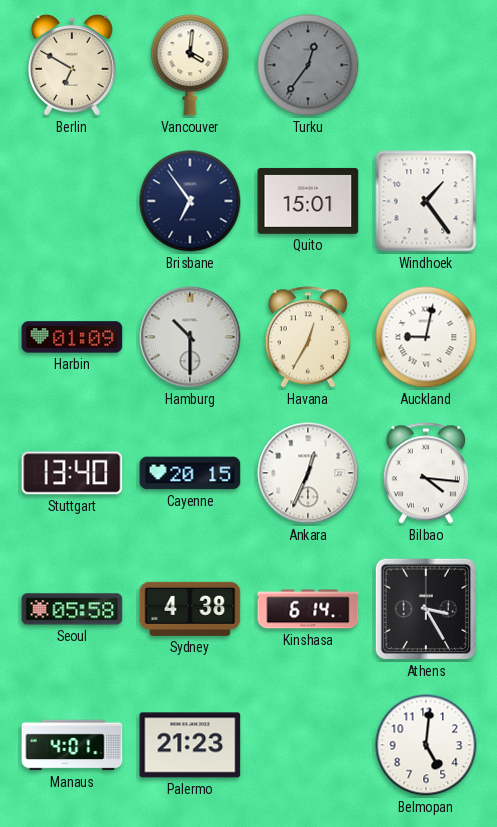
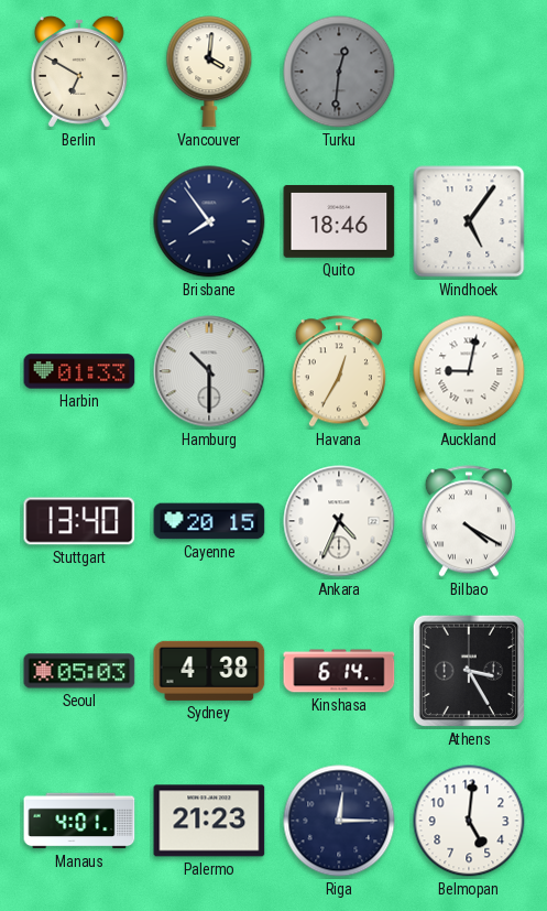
Turku: 12:36 -> 12:31 (339, 72)
Brisbane: 6:54 -> 7:54 (209, 221)
Quito: 15:01 -> 18:46 (339, 221)
Windhoek: 1:24 -> 5:06 (469, 221)
Harbin: 01:09 -> 01:33 (79, 371)
Ankara: 12:34 -> 4:34 (339, 521)
Bilbao: 4:16 -> 4:20 (469, 521)
Seoul: 05:58 -> 05:03 (79, 671)
Riga: none -> 12:15 (339, 821)
